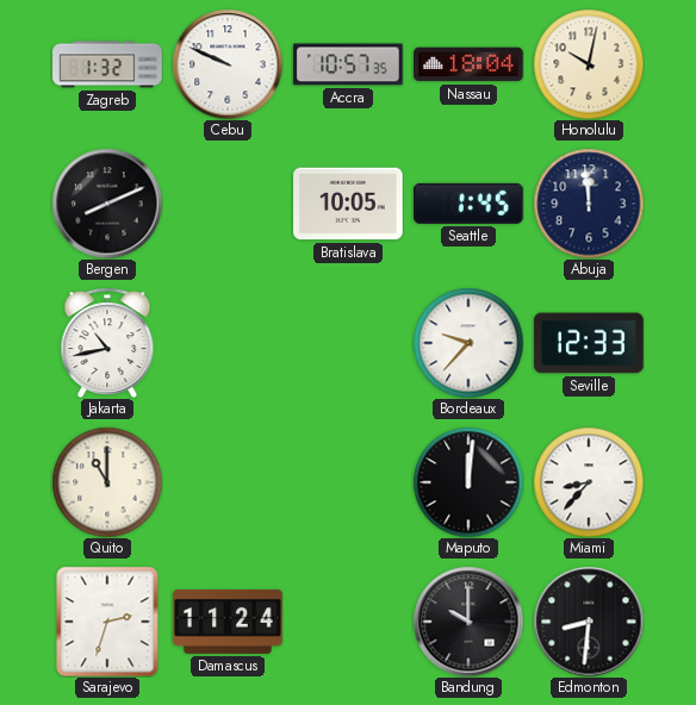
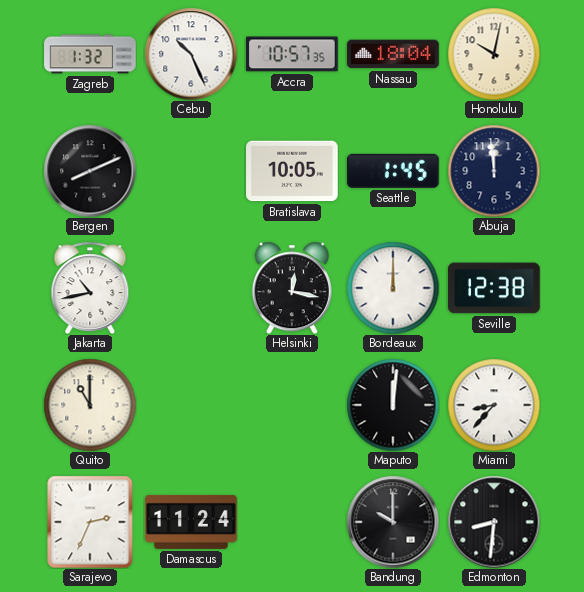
Cebu: 9:49 -> 10:26 (191, 54)
Helsinki: none -> 12:17 (292, 288)
Bordeaux: 9:37 -> 12:00 (393, 288)
Seville: 12:33 -> 12:38 (494, 288)
Sarajevo: 2:33 -> 2:34 (90, 522)
